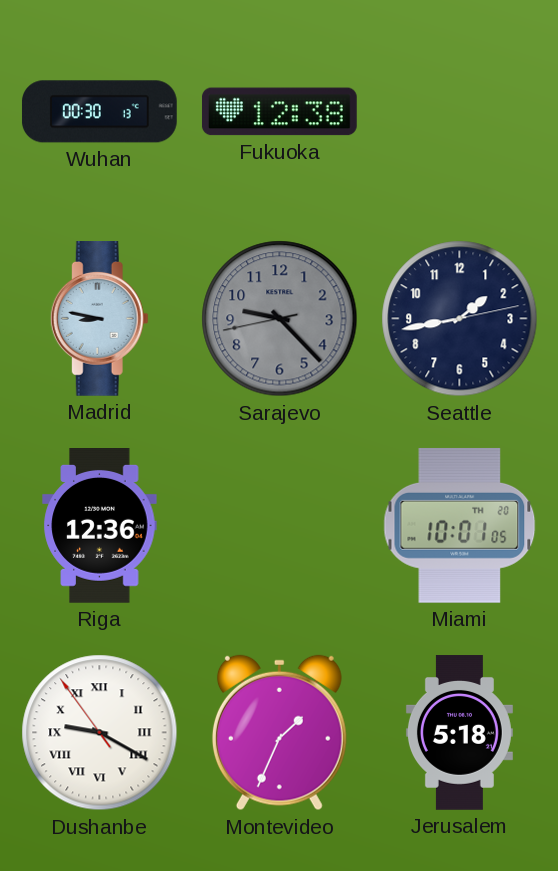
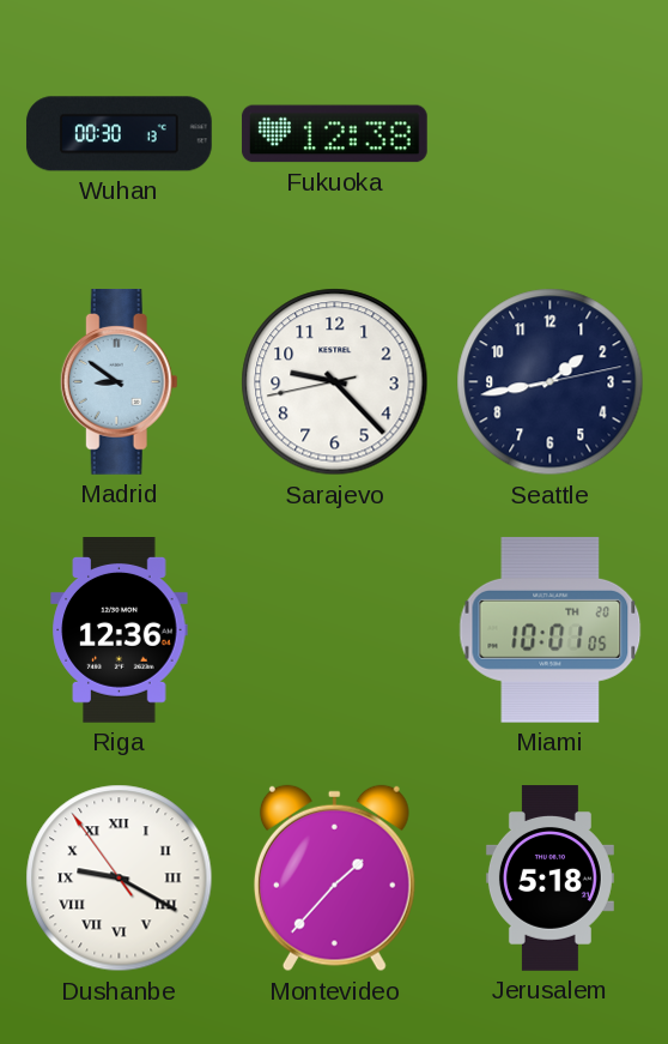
Madrid: 8:47 -> 8:51 (119, 382)
Sarajevo dial: grey -> white (335, 382)
Montevideo: 1:34 -> 1:37 (334, 879)
